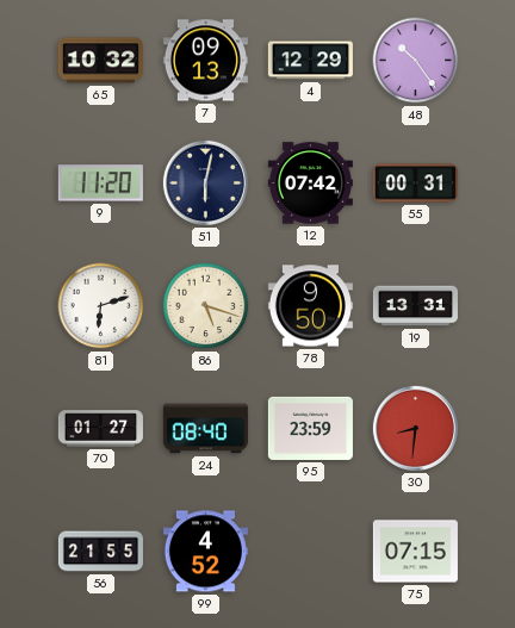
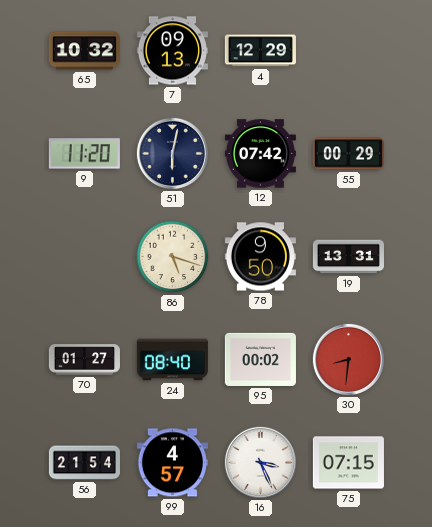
48: 10:24 -> none (416, 61)
55: 00:31 -> 00:29 (348, 154)
81: 6:12 -> none (101, 306)
95: 23:59 -> 00:02 (260, 359)
56: 21:55 -> 21:54 (84, 463)
99: 4:52 -> 4:57 (172, 463)
16: none -> 3:26 (260, 462)
